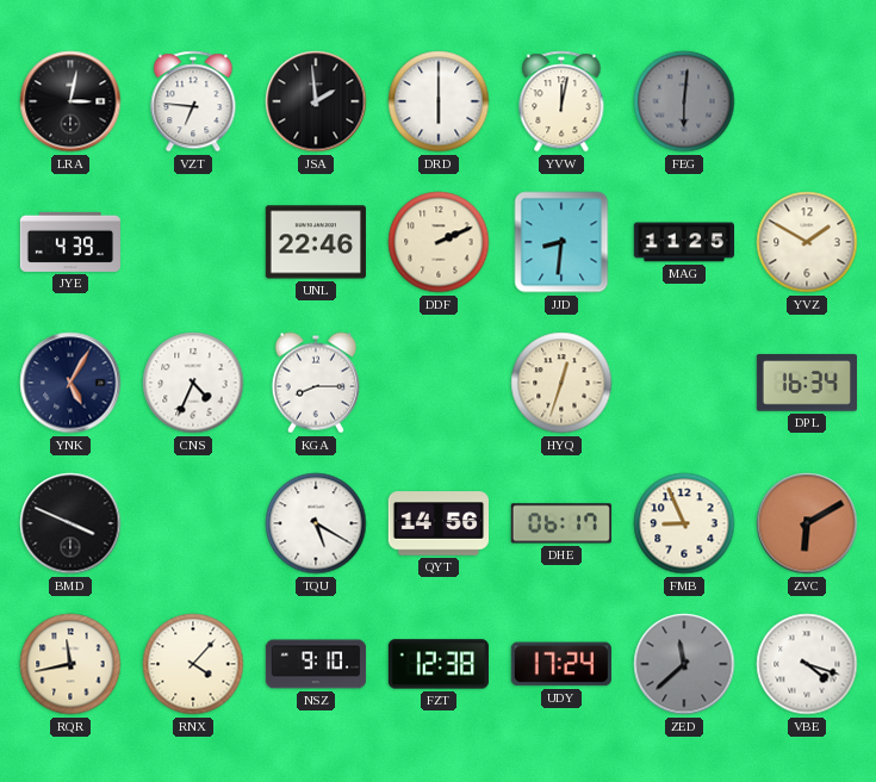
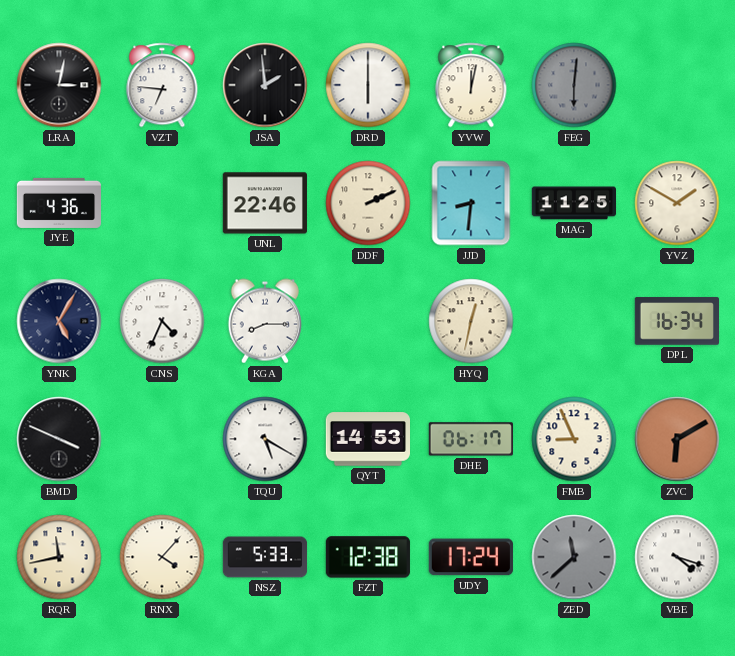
JYE: 4:39 -> 4:36 (58, 203)
HYQ: 12:33 -> 12:32 (471, 321)
QYT: 14:56 -> 14:53 (367, 439)
NSZ: 9:10 -> 5:33 (265, 557)
